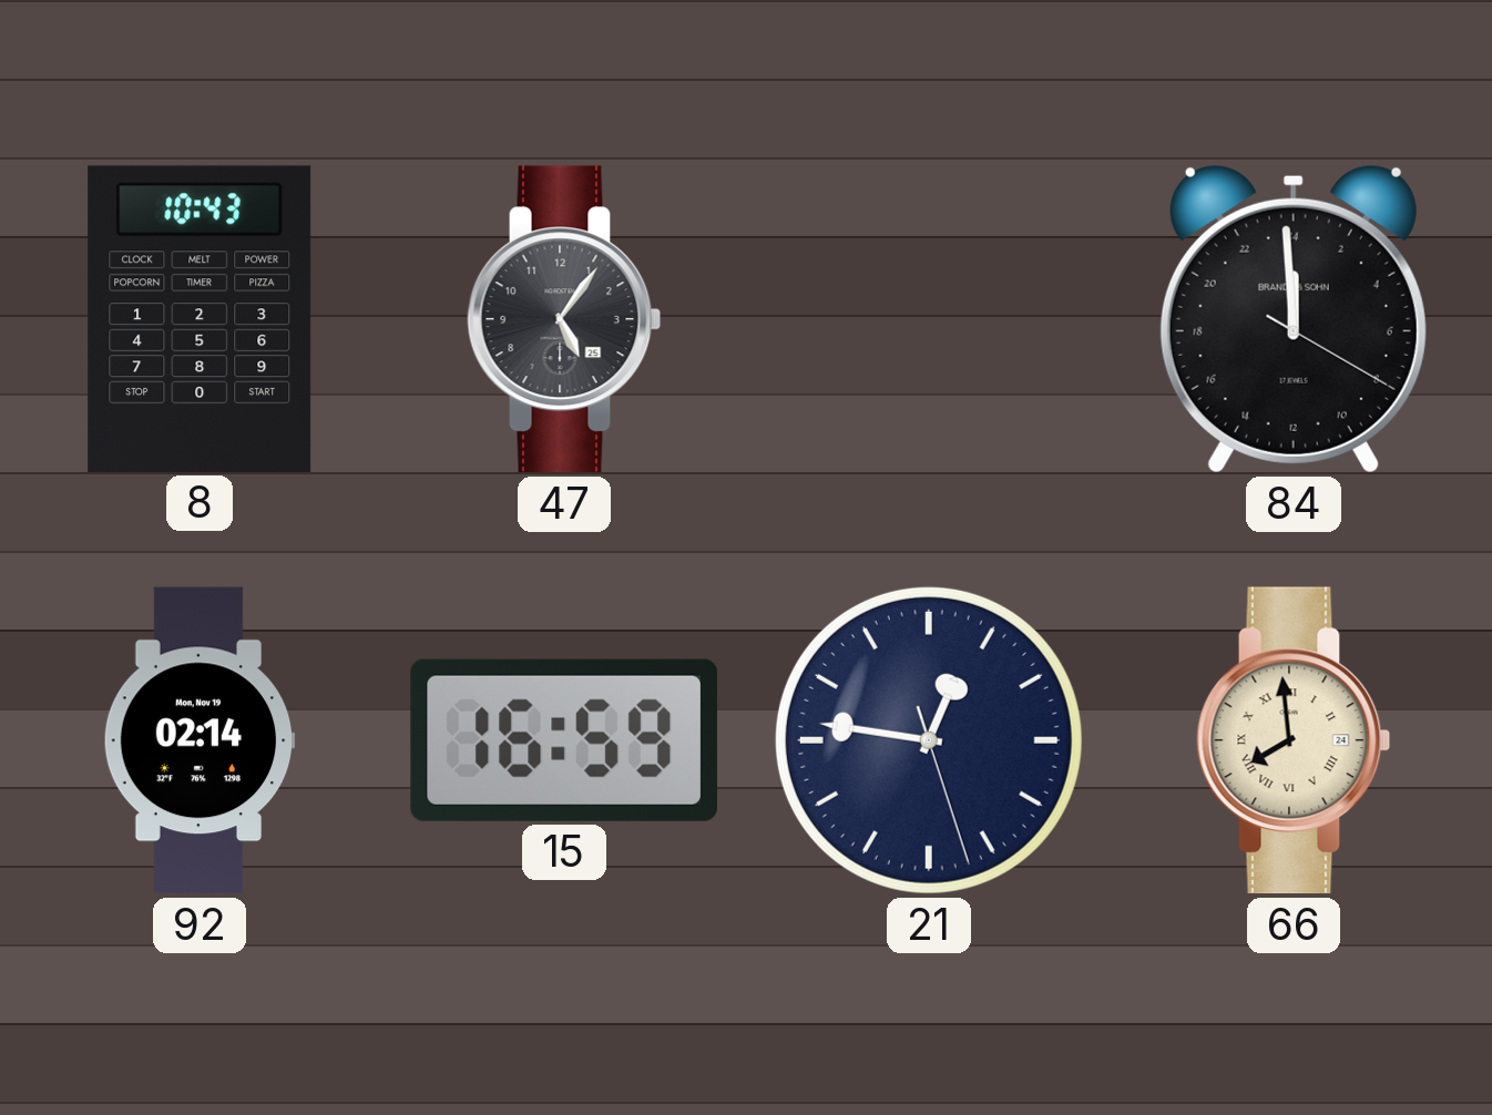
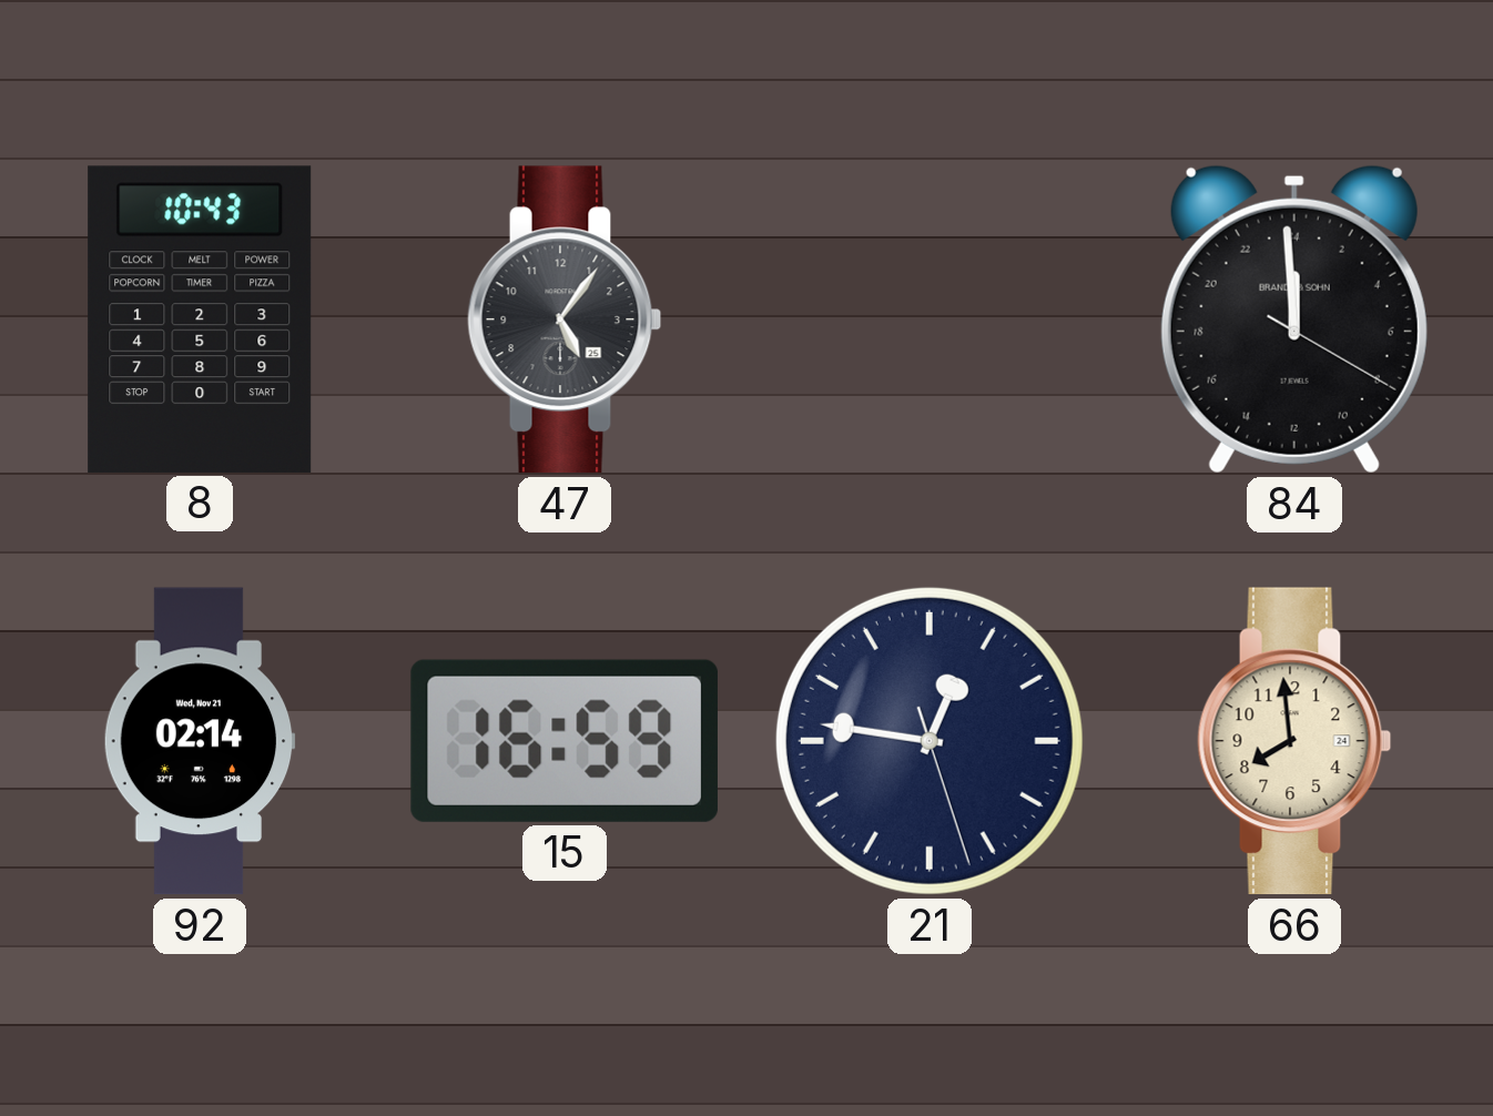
92 date: Mon, Nov 19 -> Wed, Nov 21 (200, 741)
66 numerals: Roman -> Arabic (1294, 741)
